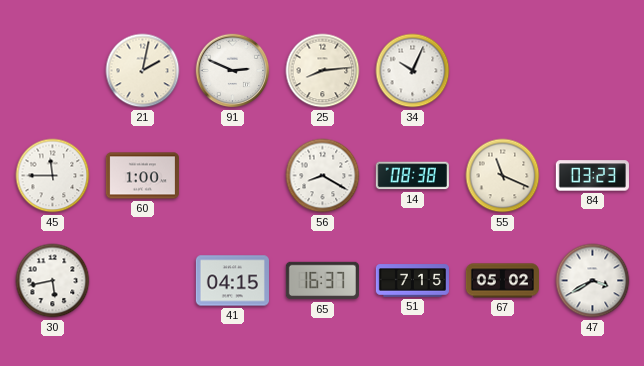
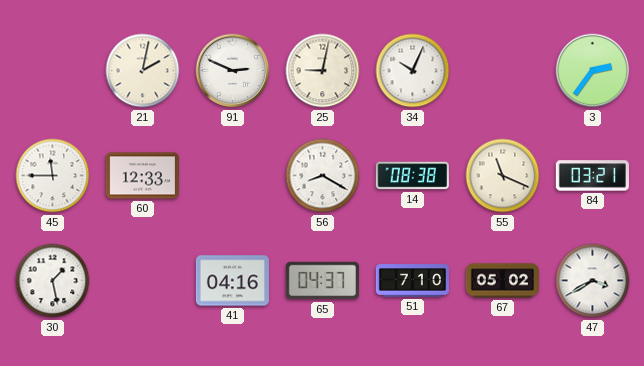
25: 8:14 -> 9:02 (323, 71)
3: none -> 2:36 (593, 71)
60: 1:00 -> 12:33 (142, 176)
84: 03:23 -> 03:21 (592, 176)
30: 5:43 -> 1:28 (53, 281)
41: 04:15 -> 04:16 (232, 281)
65: 16:37 -> 04:37 (322, 281)
51: 7:15 -> 7:10 (412, 281)
